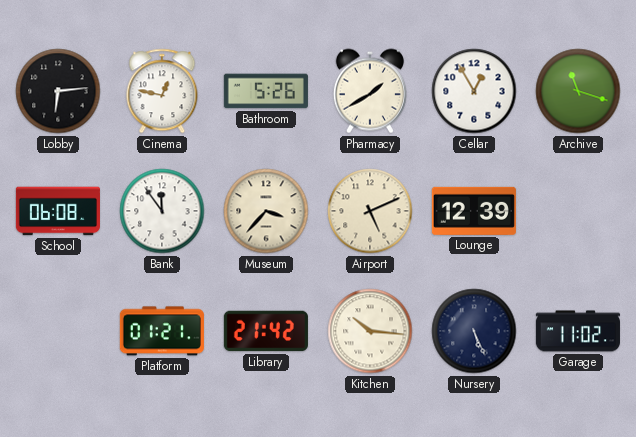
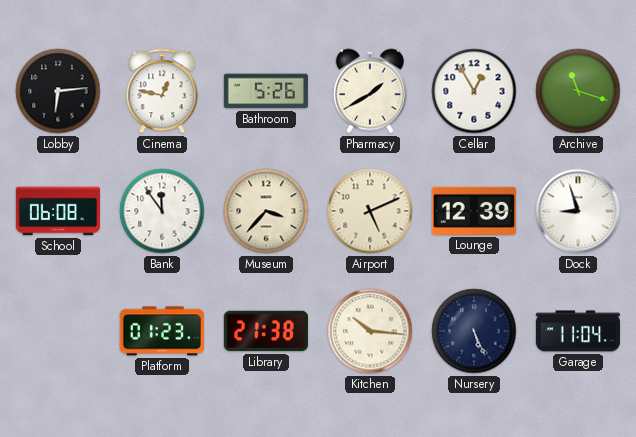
Dock: none -> 8:57 (578, 211)
Platform: 01:21 -> 01:23 (162, 331)
Library: 21:42 -> 21:38 (266, 331)
Garage: 11:02 -> 11:04 (578, 331)
